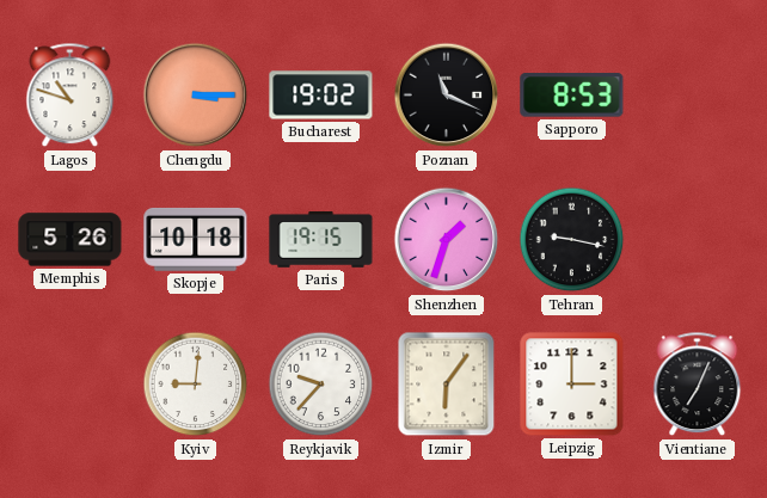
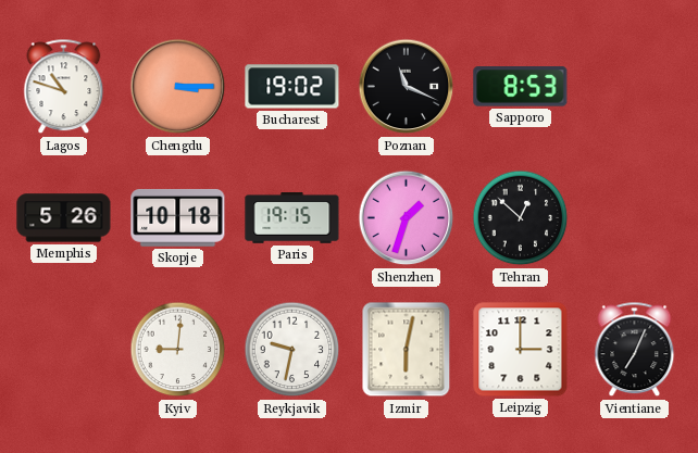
Tehran: 9:17 -> 12:52 (521, 218)
Reykjavik: 9:37 -> 9:32 (292, 350)
Izmir: 6:06 -> 6:02 (407, 350)
